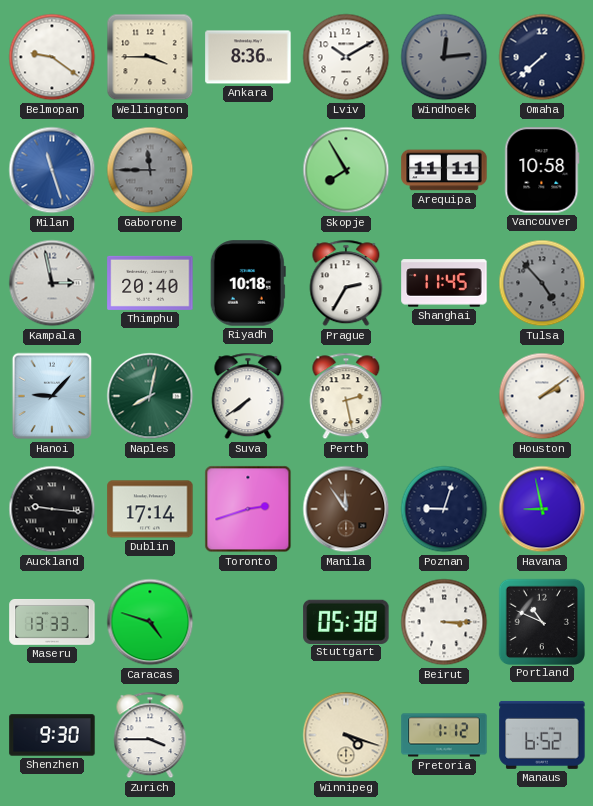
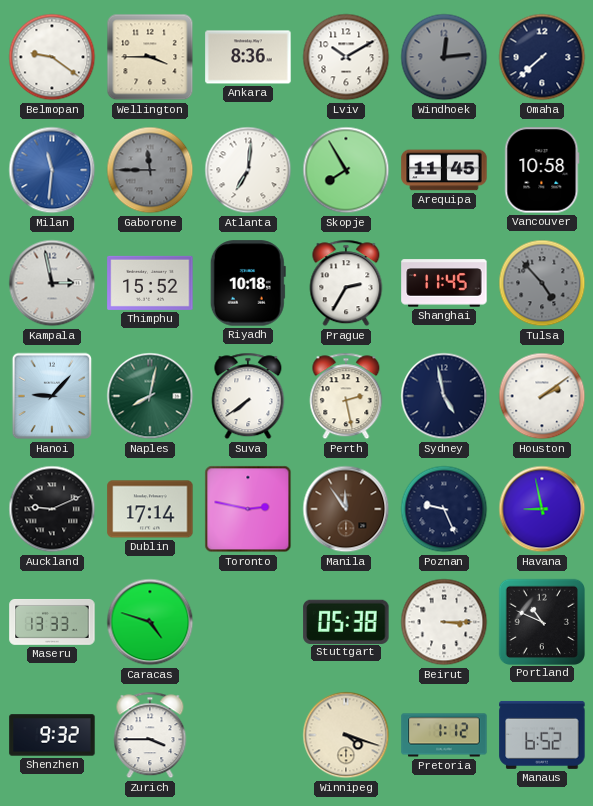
Milan: 11:27 -> 11:31 (52, 170)
Atlanta: none -> 7:01 (248, 170)
Arequipa: 11:11 -> 11:45 (444, 170)
Thimphu: 20:40 -> 15:52 (150, 283)
Sydney: none -> 4:58 (444, 396)
Auckland: 9:16 -> 9:11 (52, 509)
Toronto: 2:42 -> 2:47 (248, 509)
Poznan: 9:03 -> 9:26 (444, 509)
Shenzhen: 9:30 -> 9:32 (52, 735)
